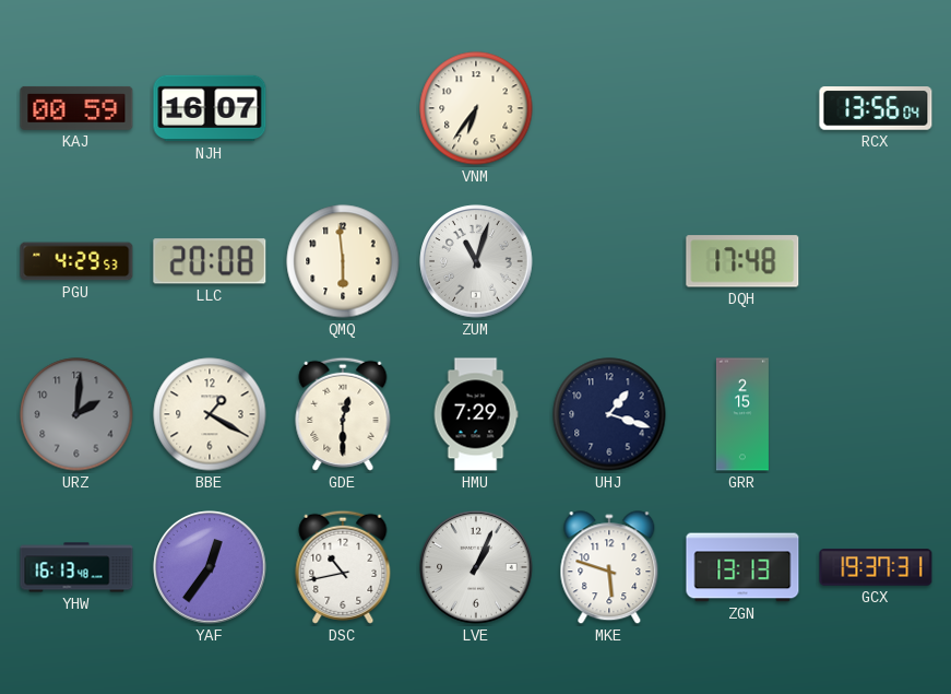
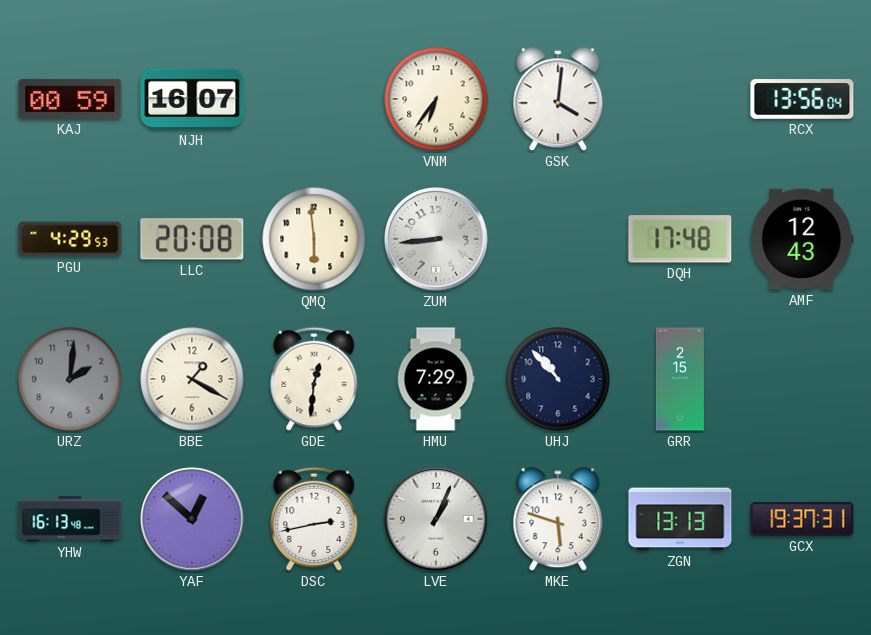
GSK: none -> 4:01 (558, 100)
ZUM: 11:03 -> 8:44 (436, 239)
AMF: none -> 12:43 (802, 239)
GDE: 12:30 -> 12:31 (314, 379)
UHJ: 1:18 -> 10:53 (558, 379)
YAF: 12:36 -> 12:52 (192, 519)
DSC: 10:43 -> 2:43 (314, 519)
